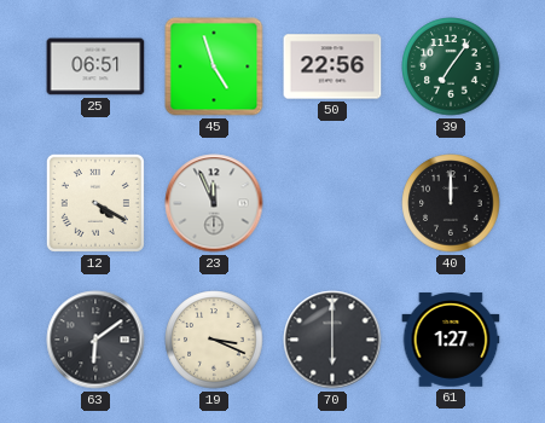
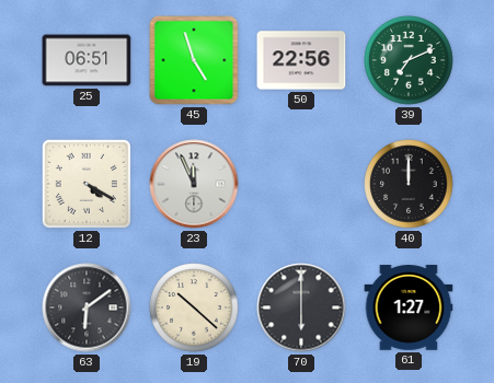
39: 7:06 -> 7:11 (409, 60)
19: 3:19 -> 10:22 (194, 307)
